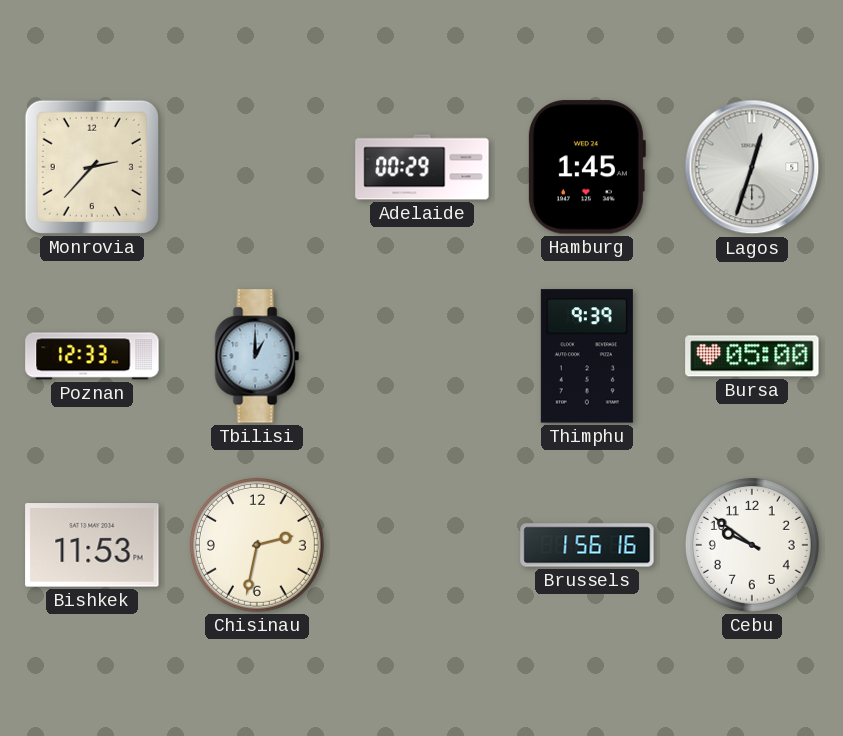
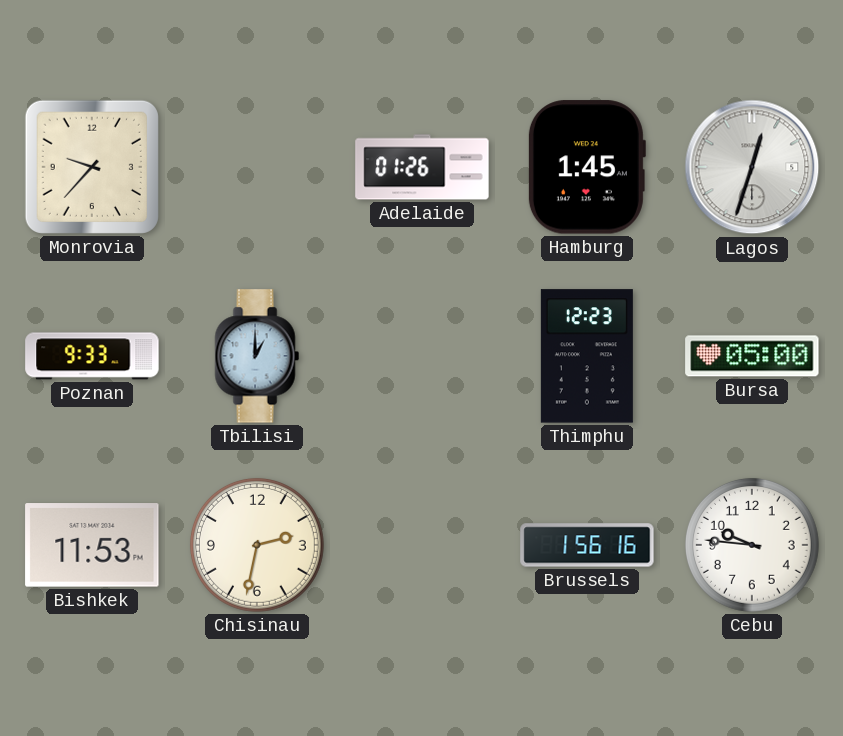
Monrovia: 2:37 -> 9:37 (92, 167)
Adelaide: 00:29 -> 01:26 (422, 167)
Poznan: 12:33 -> 9:33 (92, 356)
Thimphu: 9:39 -> 12:23 (587, 356)
Cebu: 9:51 -> 9:46 (752, 545)
